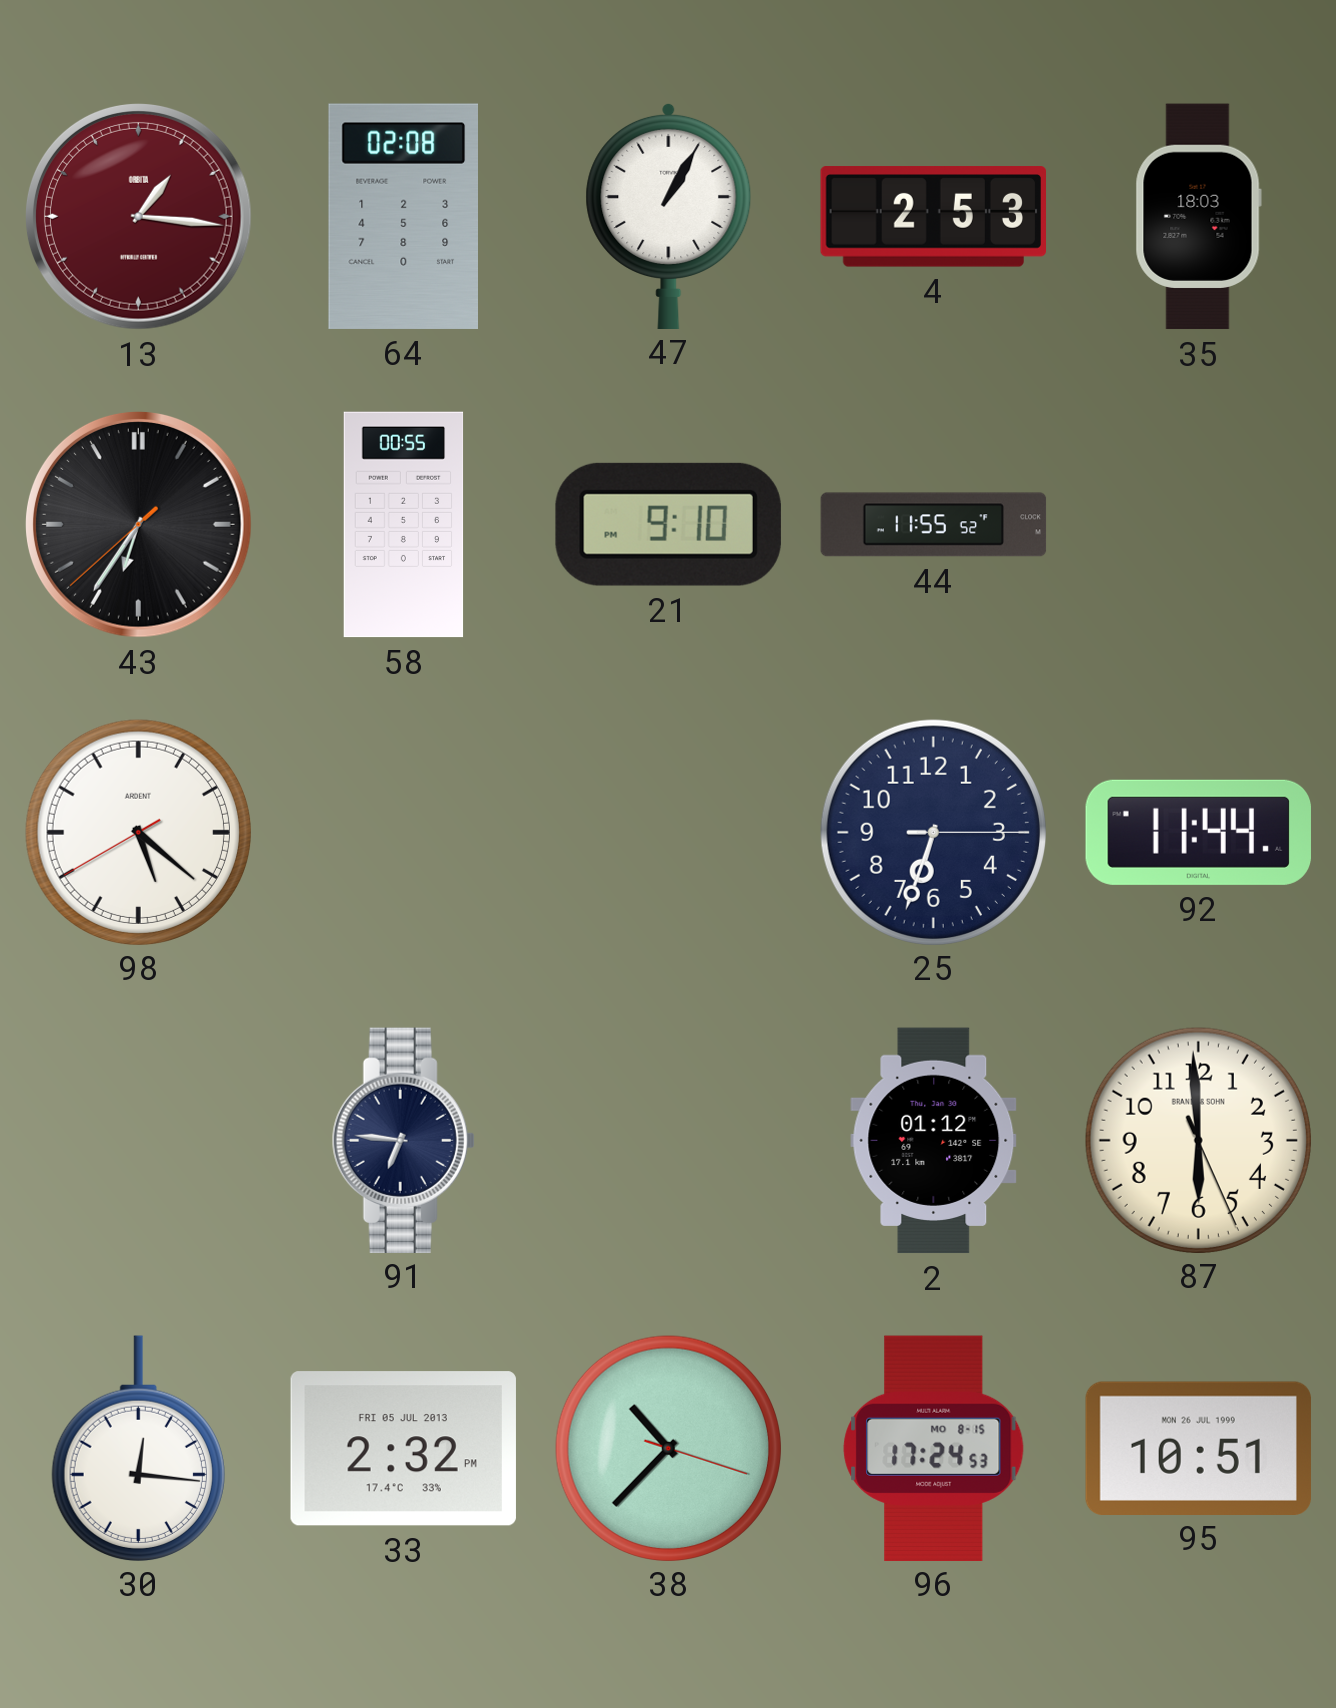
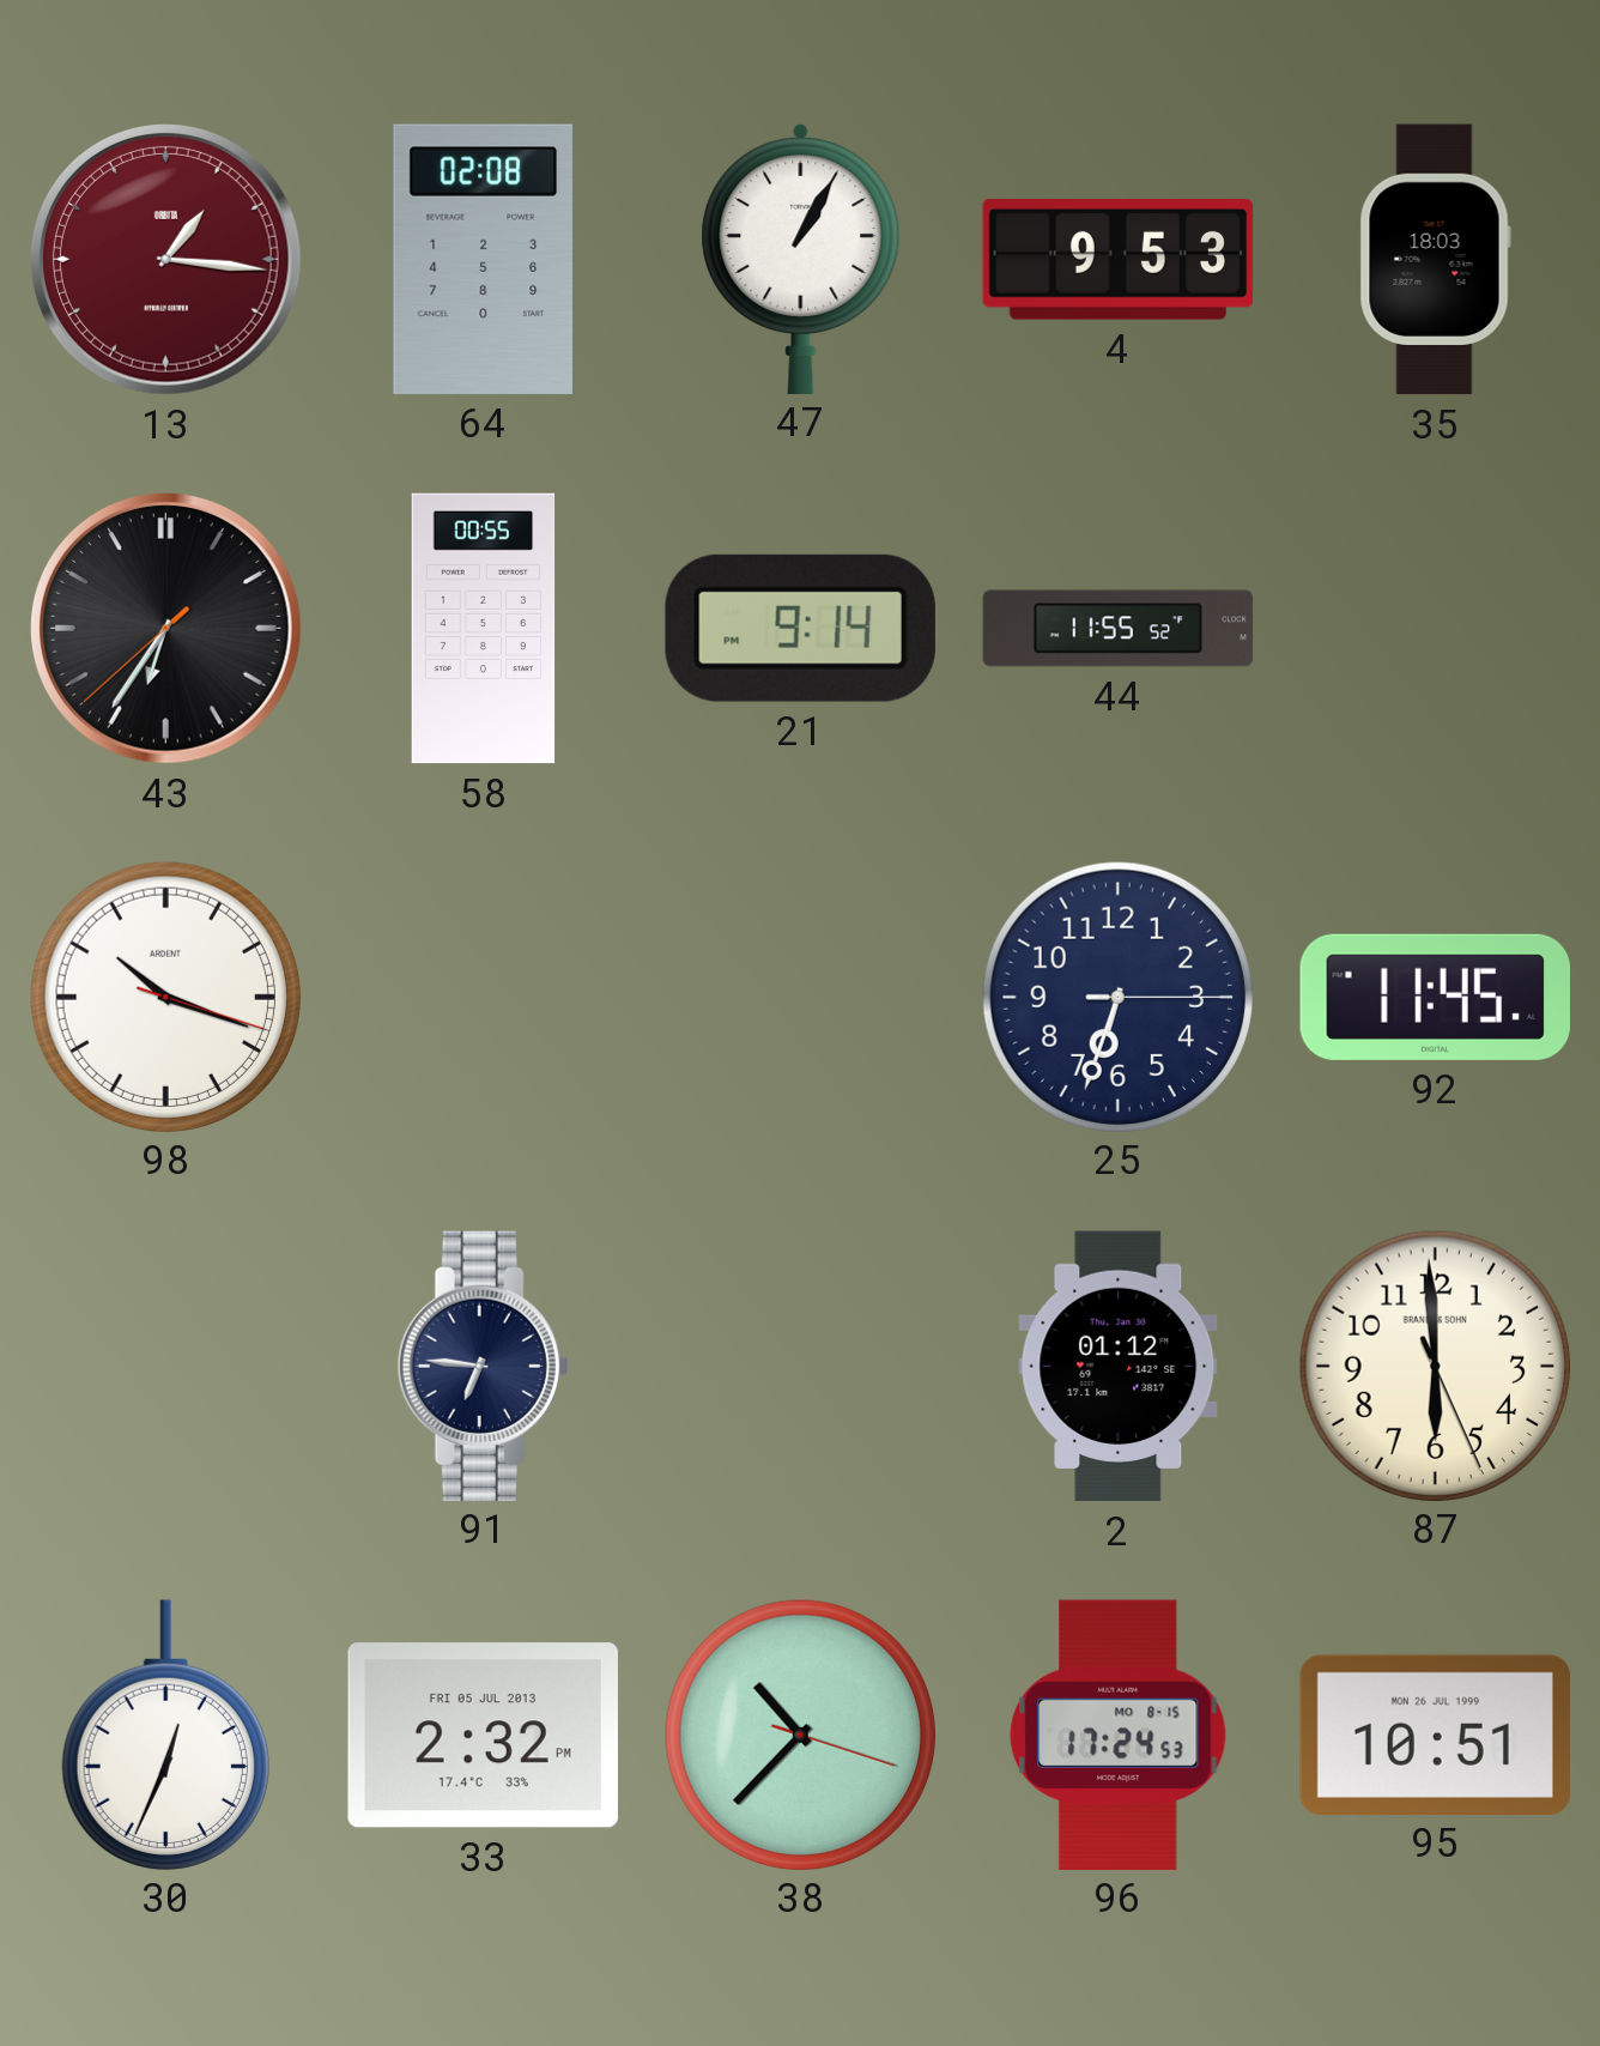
4: 2:53 -> 9:53 (1119, 260)
21: 9:10 -> 9:14 (800, 628)
98: 5:21 -> 10:18 (165, 997)
92: 11:44 -> 11:45 (1435, 997)
30: 12:16 -> 12:34 (165, 1735)
